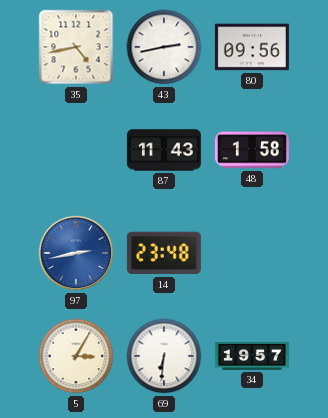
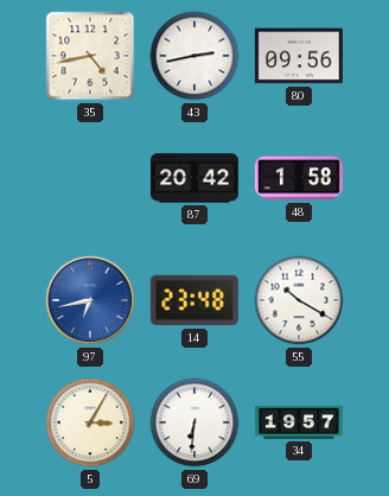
87: 11:43 -> 20:42 (194, 178)
97: 2:43 -> 6:43 (90, 300)
55: none -> 10:20 (299, 300)
